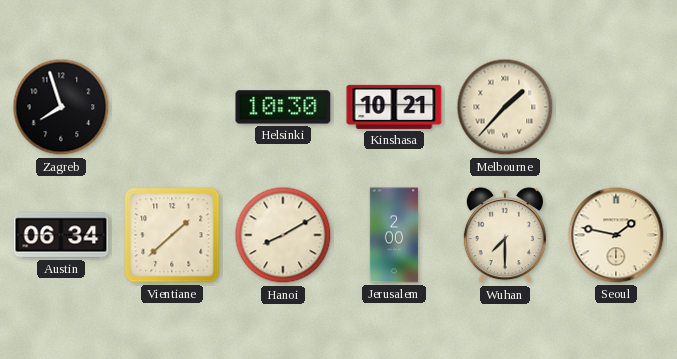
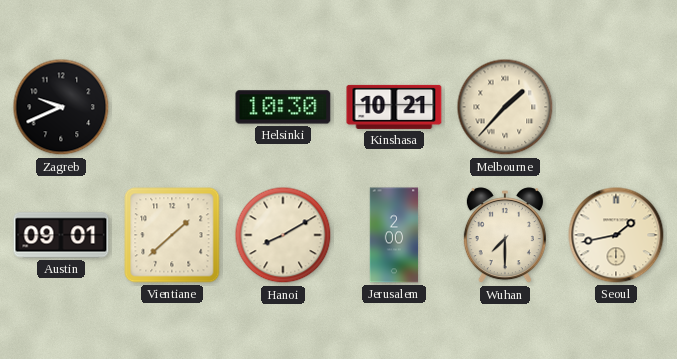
Zagreb: 7:57 -> 9:41 (61, 107)
Austin: 06:34 -> 09:01 (61, 235)
Seoul: 1:47 -> 1:43 (616, 235)
